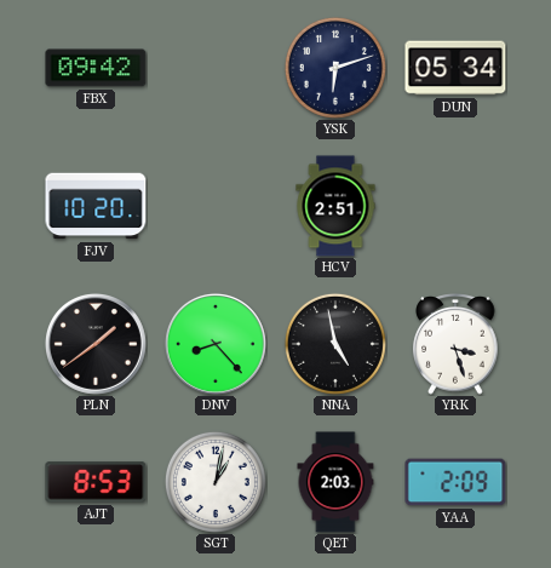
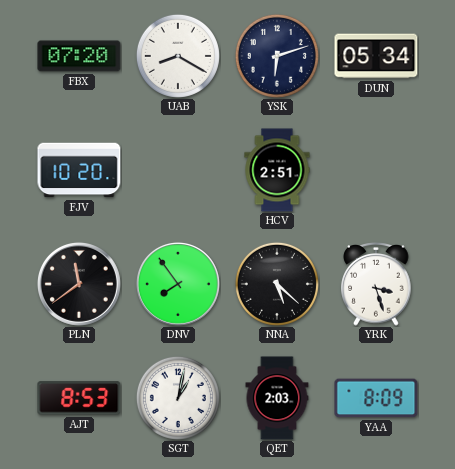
FBX: 09:42 -> 07:20 (79, 56)
UAB: none -> 8:20 (178, 56)
PLN: 1:39 -> 11:39 (79, 284)
DNV: 8:23 -> 7:54 (178, 284)
NNA: 4:58 -> 5:22 (277, 284)
YAA: 2:09 -> 8:09 (376, 398)
